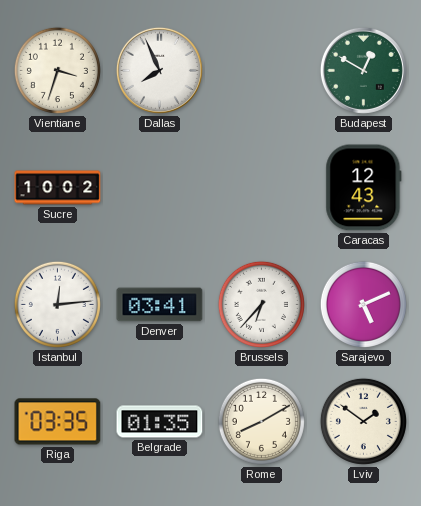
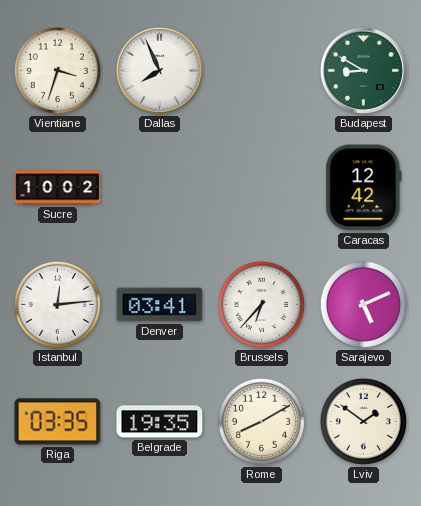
Budapest: 12:50 -> 8:50 (363, 70)
Caracas: 12:43 -> 12:42 (364, 188)
Belgrade: 01:35 -> 19:35 (160, 422)
